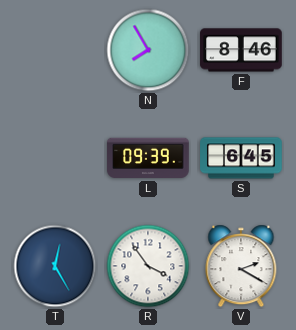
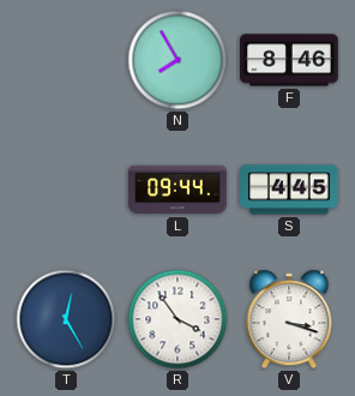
L: 09:39 -> 09:44 (177, 190)
S: 6:45 -> 4:45 (289, 190)
V: 2:20 -> 3:18 (289, 319)
